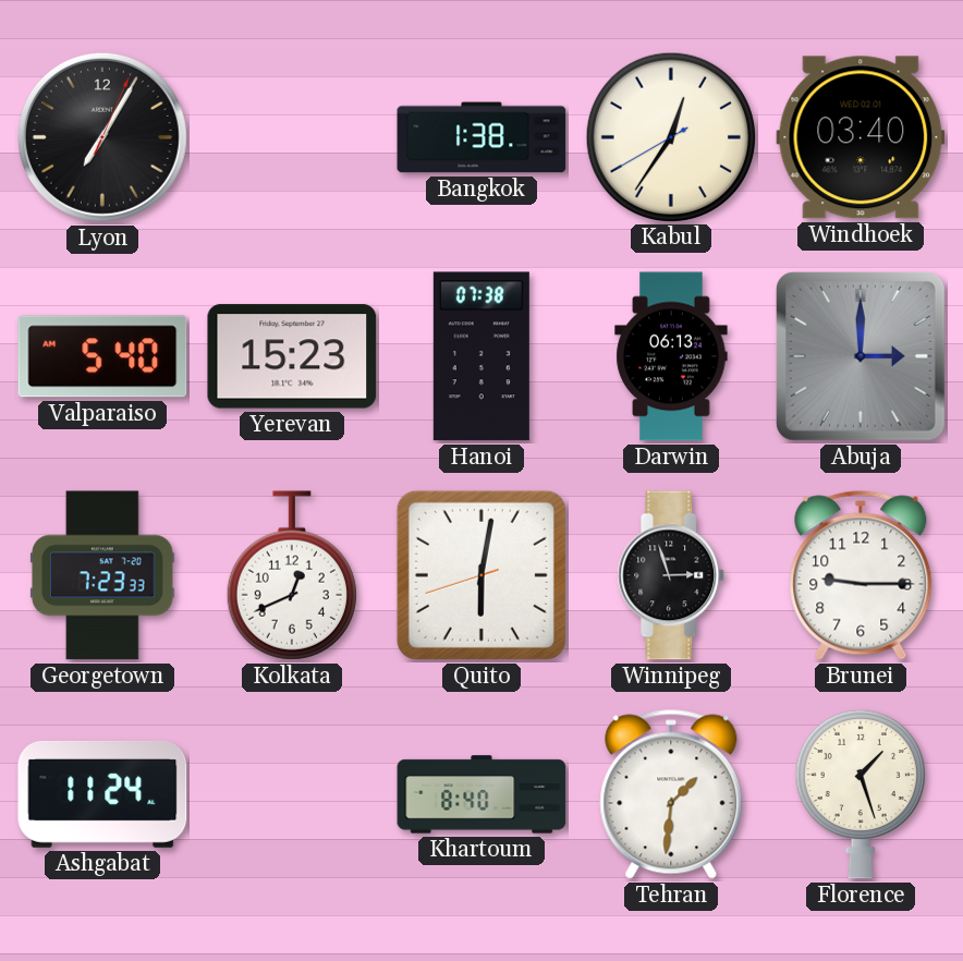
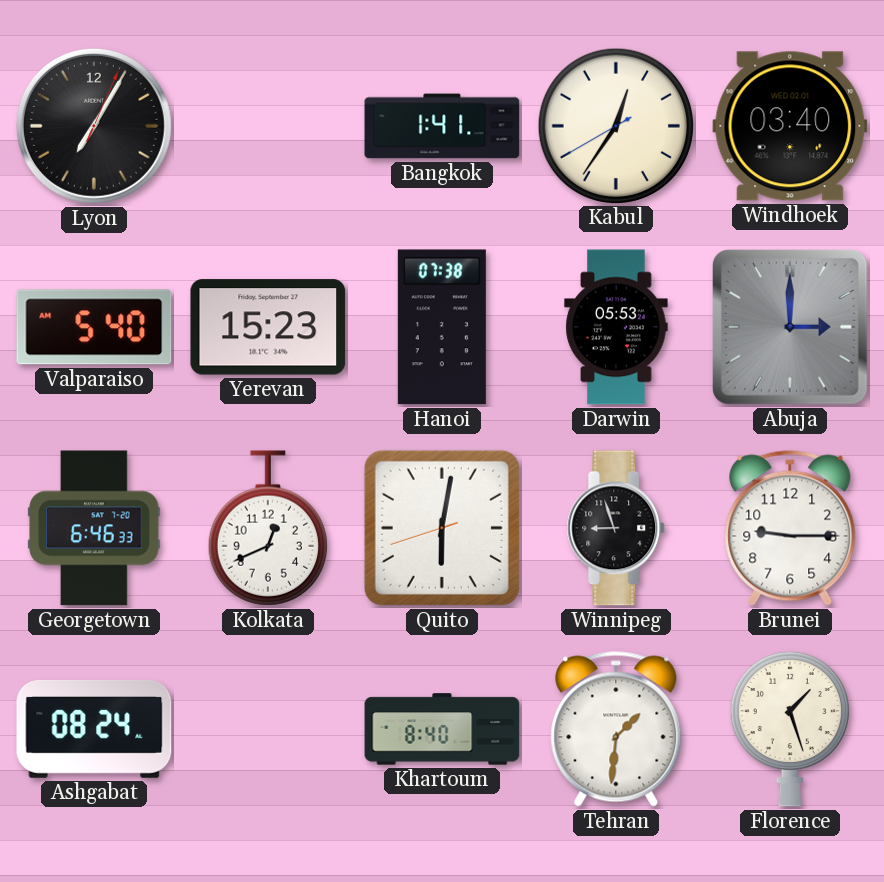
Bangkok: 1:38 -> 1:41 (442, 126)
Darwin: 06:13 -> 05:53 (616, 327)
Georgetown: 7:23 -> 6:46 (94, 528)
Winnipeg: 2:57 -> 8:57 (616, 528)
Ashgabat: 11:24 -> 08:24 (94, 729)
